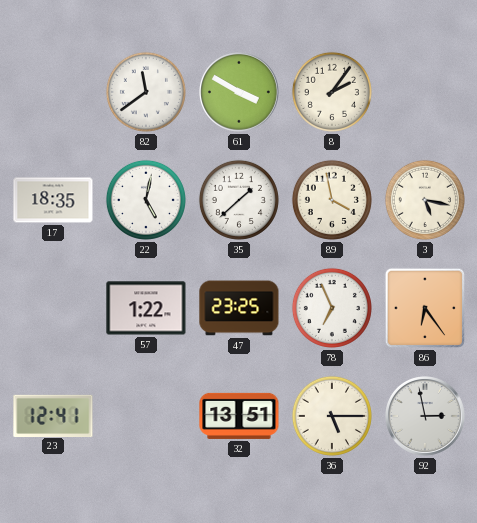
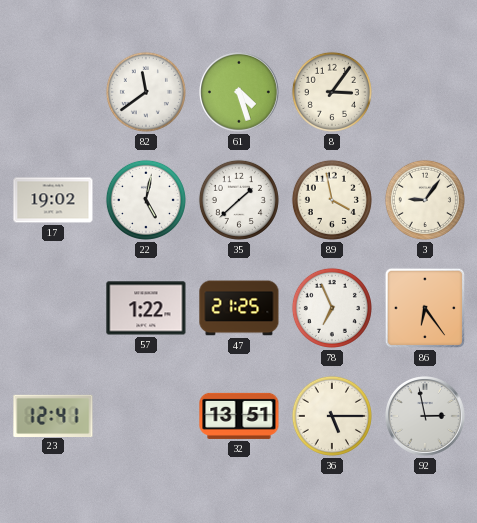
61: 3:50 -> 4:27 (240, 93)
8: 2:06 -> 3:06 (332, 92)
17: 18:35 -> 19:02 (53, 200)
3: 5:17 -> 9:06 (425, 200)
47: 23:25 -> 21:25 (239, 308)
